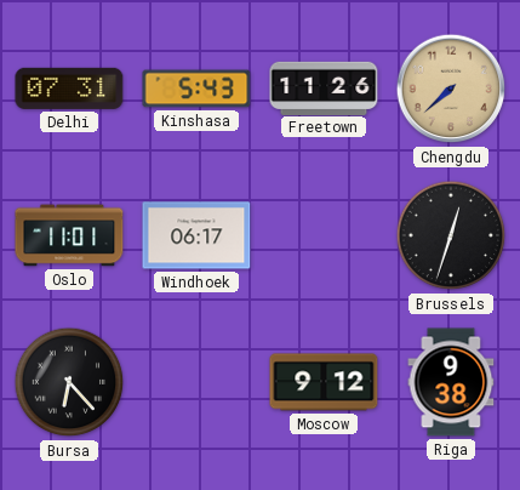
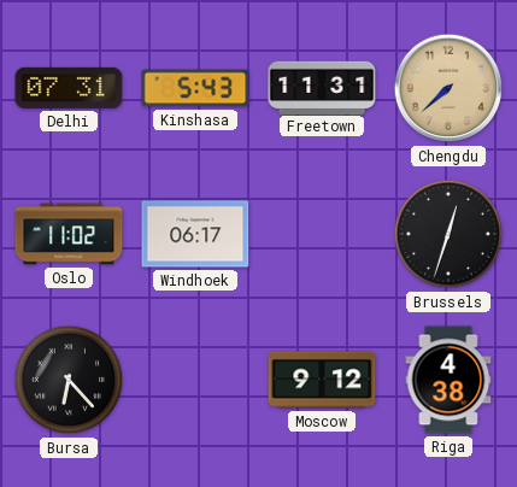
Freetown: 11:26 -> 11:31 (322, 87)
Oslo: 11:01 -> 11:02 (69, 234)
Riga: 9:38 -> 4:38 (448, 380)
